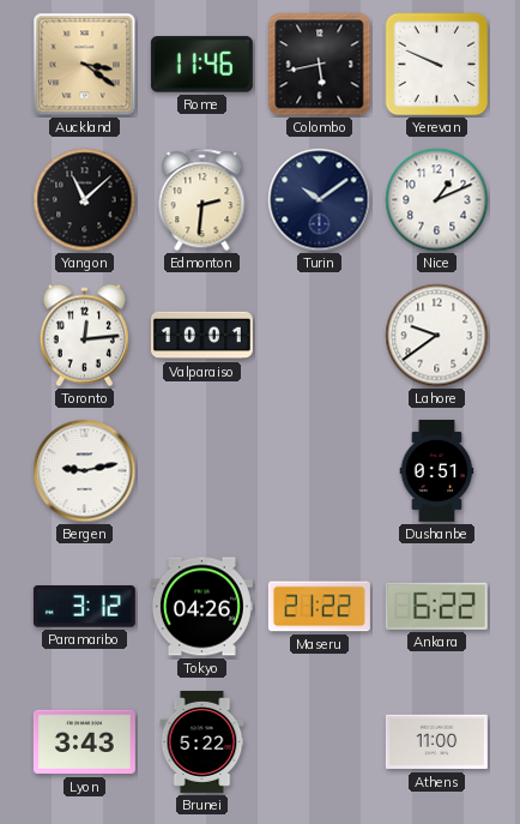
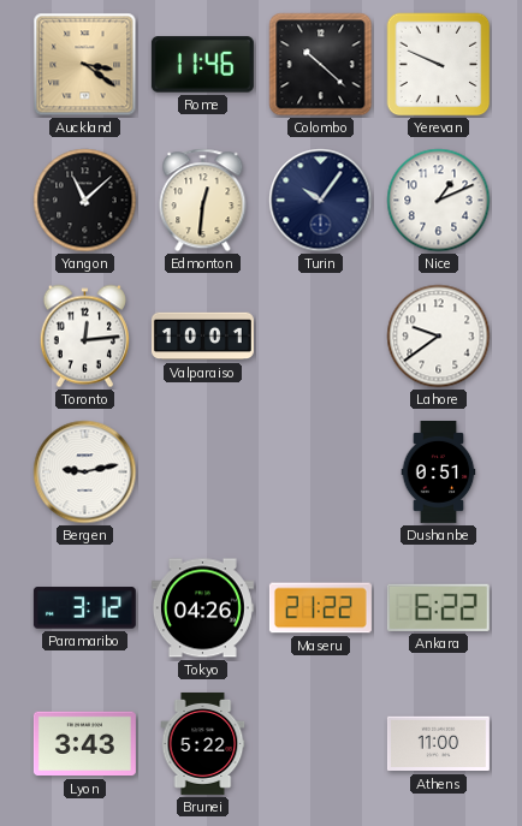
Colombo: 5:43 -> 10:22 (321, 65)
Edmonton: 2:31 -> 12:31 (203, 201)
Turin: 10:09 -> 10:06 (321, 201)
